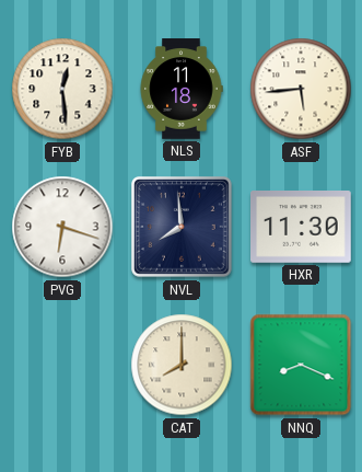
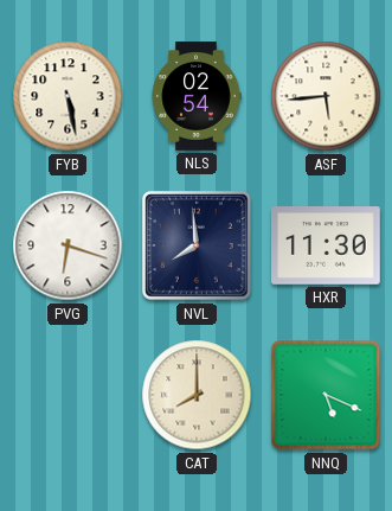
FYB: 12:29 -> 5:28 (68, 96)
NLS: 11:18 -> 02:54 (197, 96)
NNQ: 8:19 -> 5:19 (326, 395)
